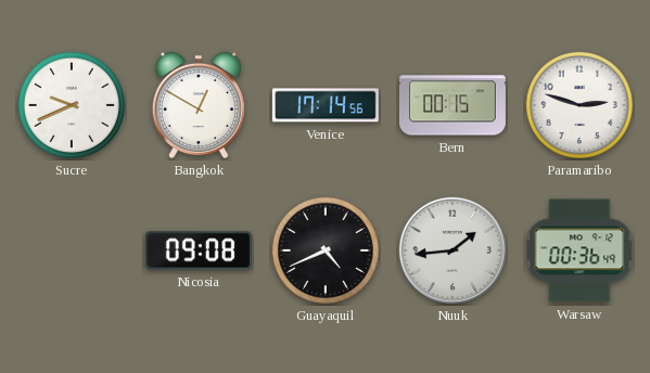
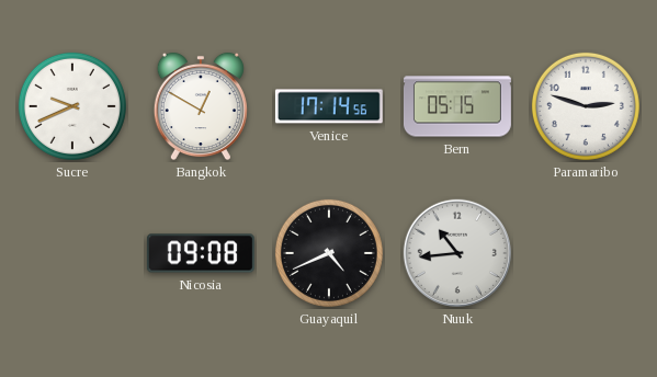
Bern: 00:15 -> 05:15 (457, 106)
Nuuk: 1:44 -> 10:44 (457, 253)
Warsaw: 00:36 -> none (579, 250)
